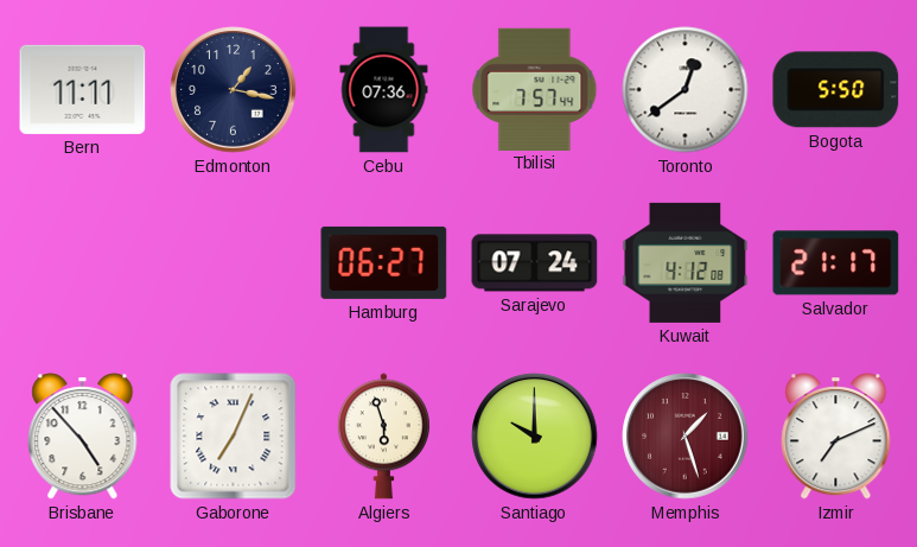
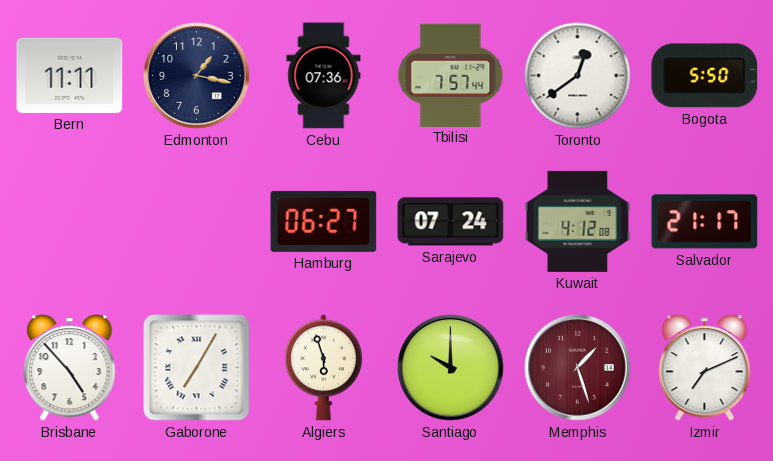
Gaborone: 7:04 -> 7:05 (197, 368)
